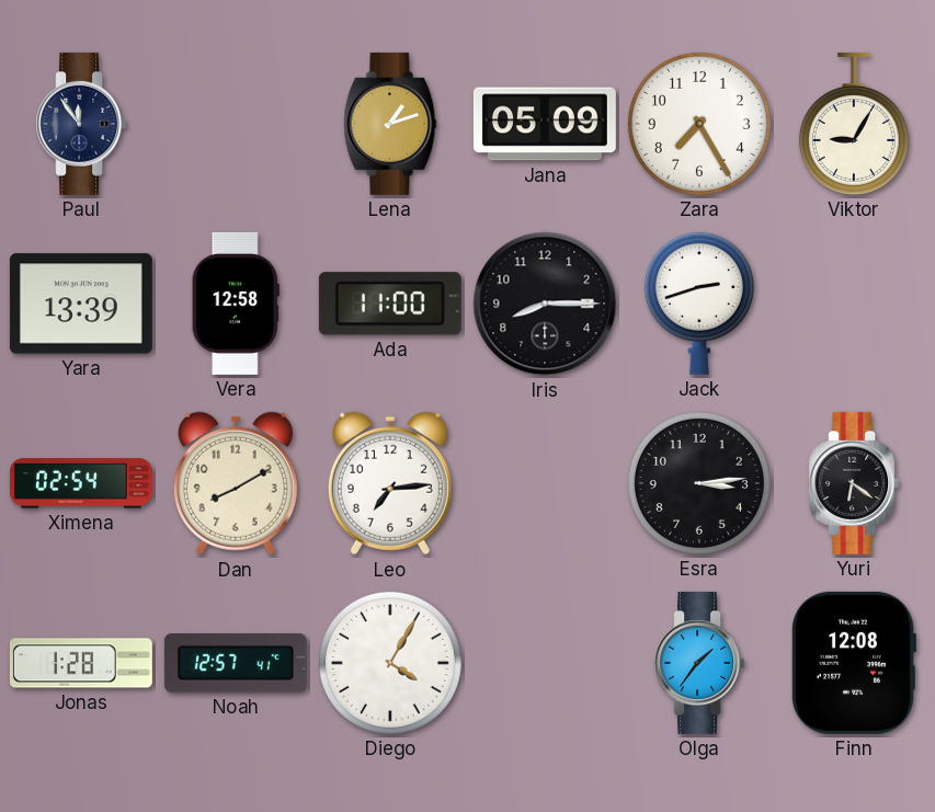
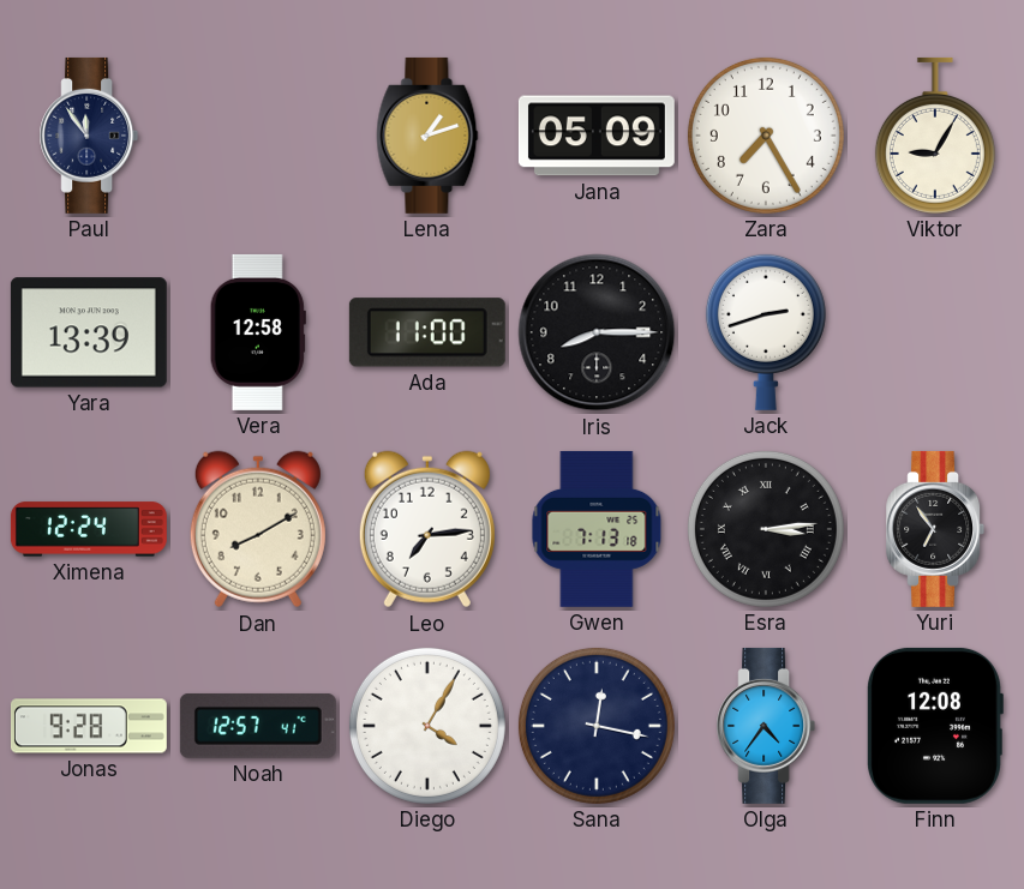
Ximena: 02:54 -> 12:24 (89, 529)
Gwen: none -> 7:13 (597, 529)
Esra numerals: Arabic -> Roman (766, 529)
Yuri: 6:21 -> 6:54 (935, 529)
Jonas: 1:28 -> 9:28 (89, 726)
Sana: none -> 12:17 (597, 726)
Olga: 1:36 -> 4:36 (766, 726)
